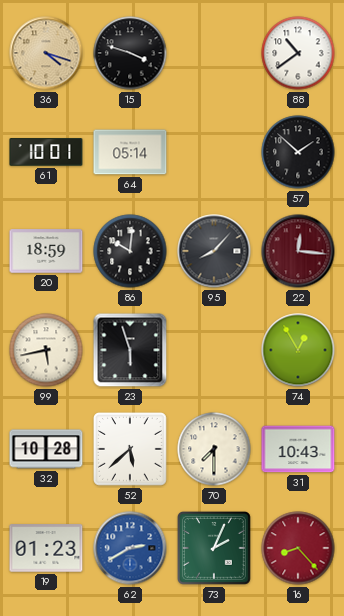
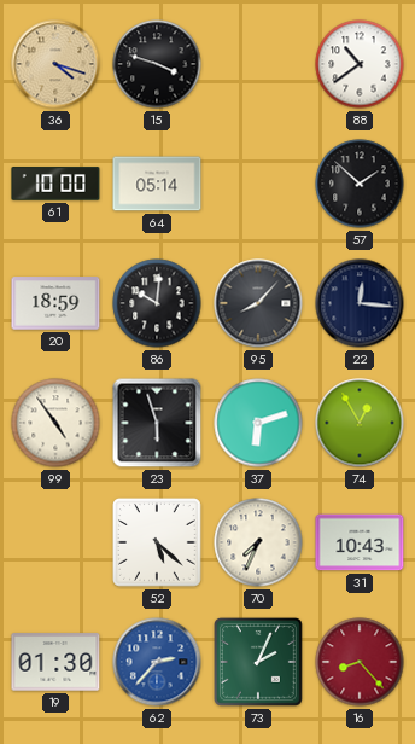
61: 10:01 -> 10:00 (55, 184)
22 dial: burgundy -> navy (360, 303)
99: 5:43 -> 4:54 (55, 423)
37: none -> 6:12 (258, 423)
32: 10:28 -> none (46, 449)
52: 5:38 -> 5:22 (158, 544)
70: 7:30 -> 7:34 (258, 542)
19: 01:23 -> 01:30 (55, 662)
62: 2:40 -> 2:37 (157, 662)
